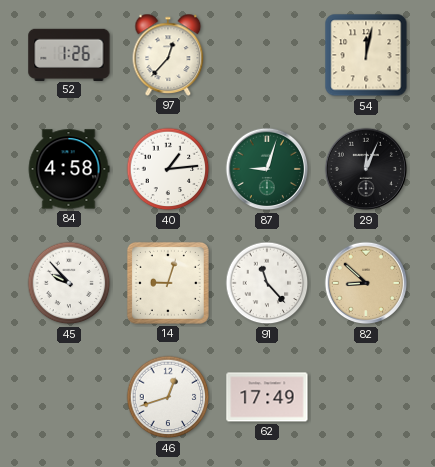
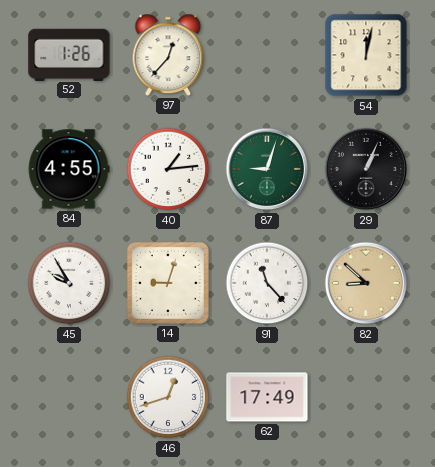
84: 4:58 -> 4:55 (69, 169)
29: 12:04 -> 1:04 (366, 169)
45: 9:53 -> 9:55 (69, 283)
